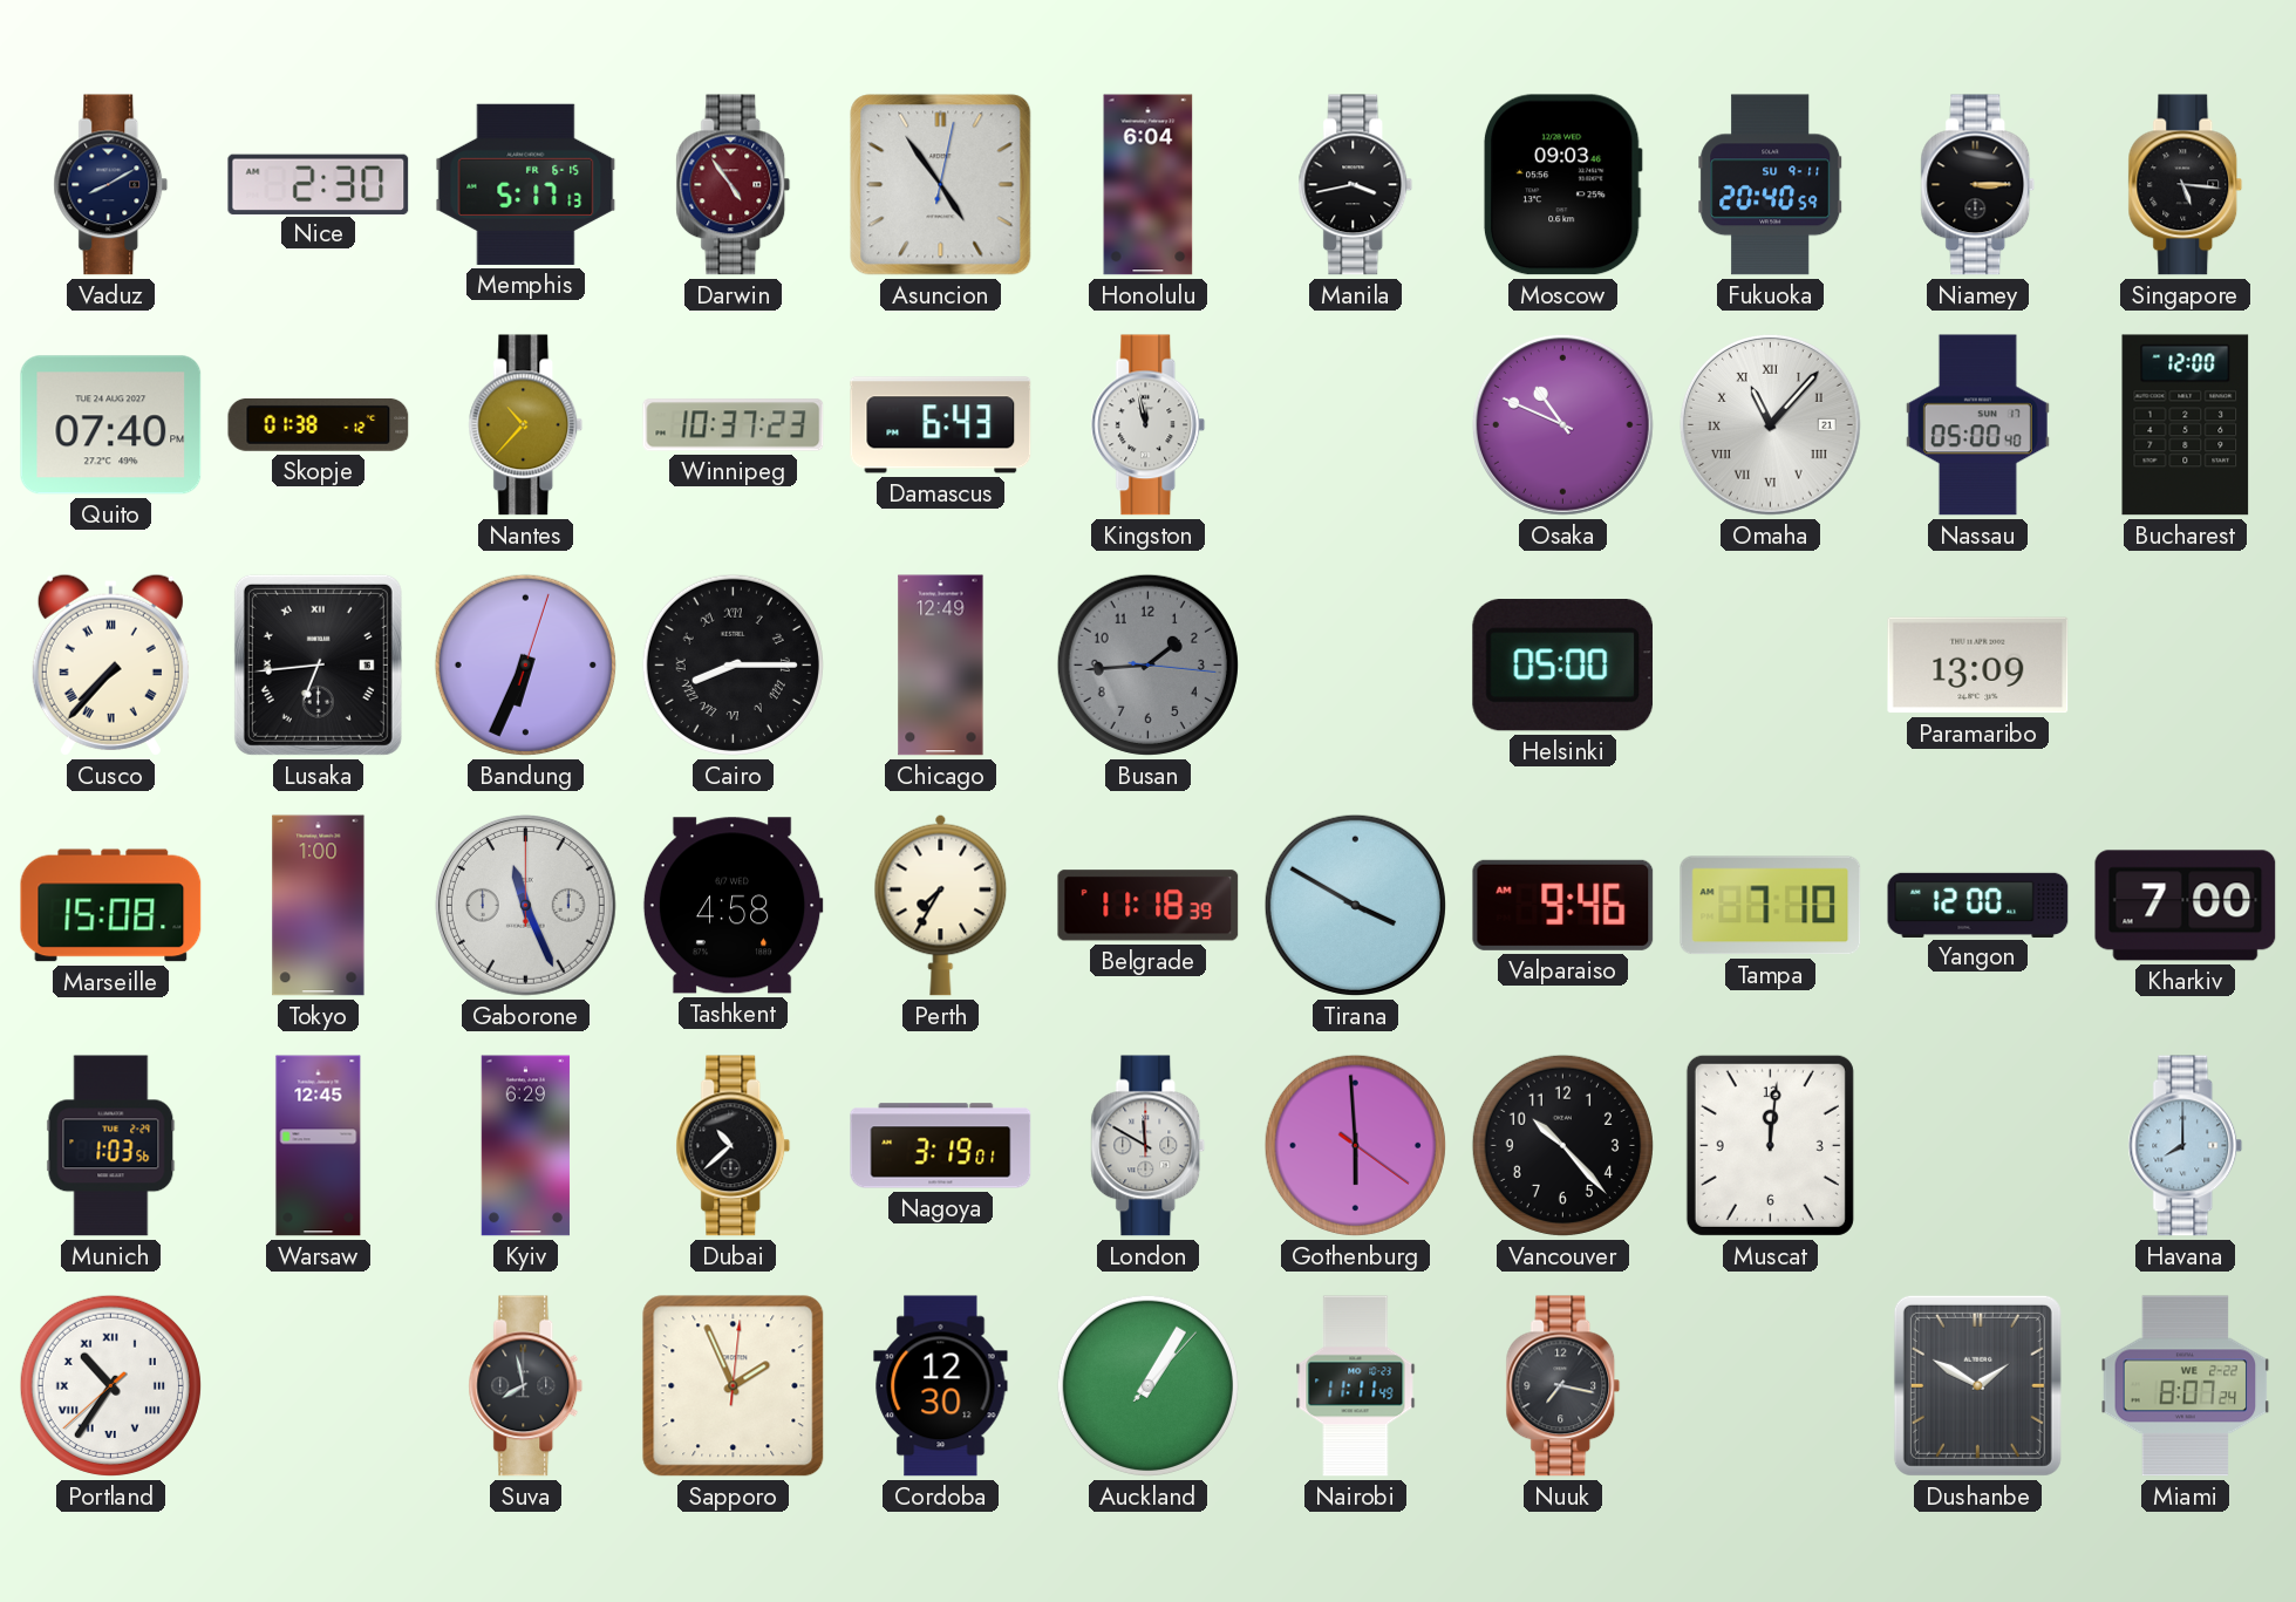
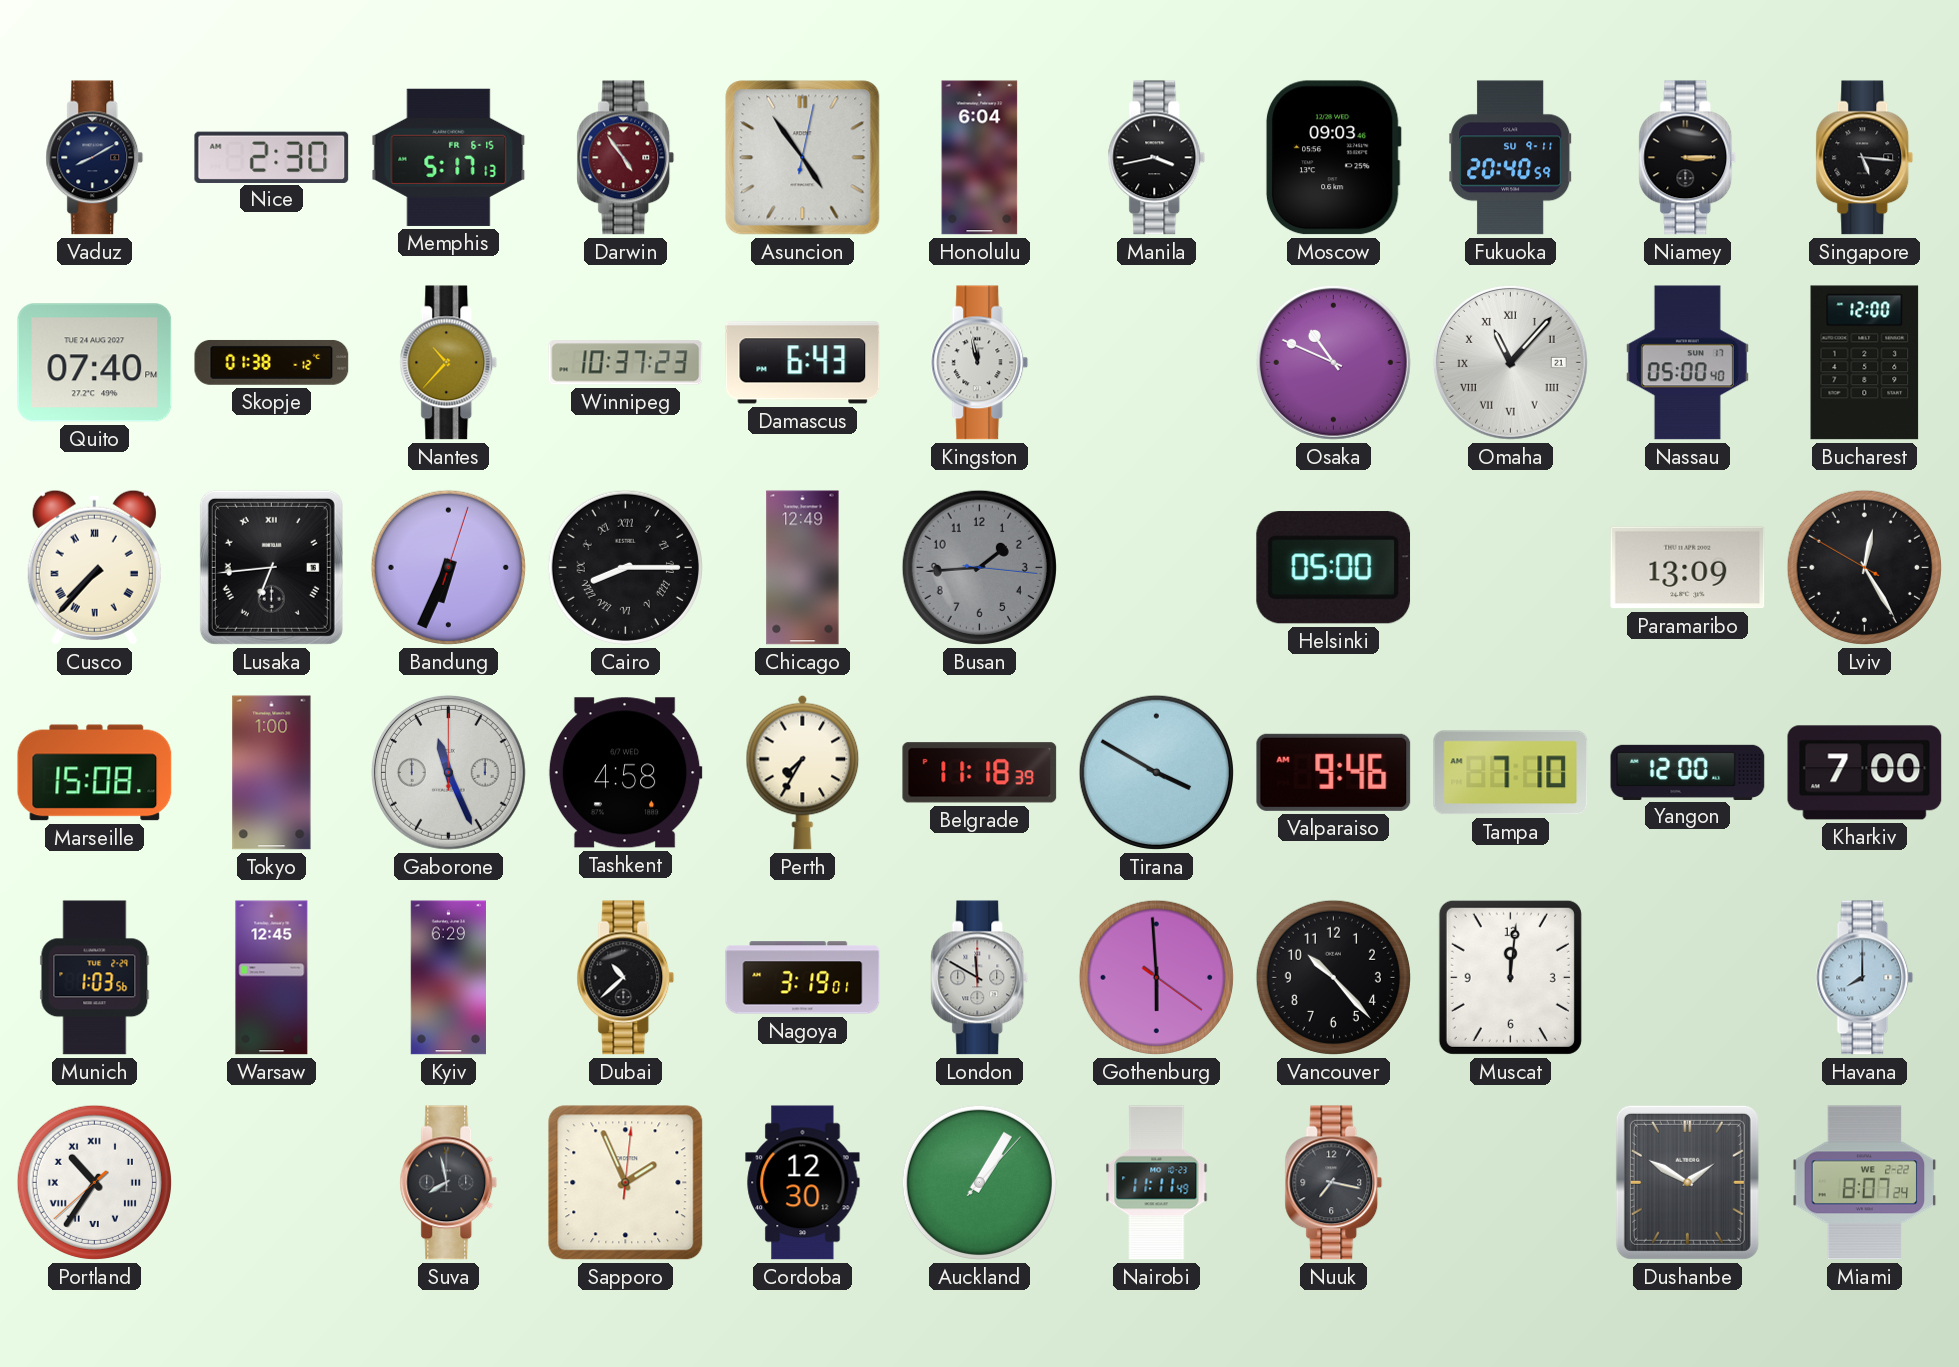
Lviv: none -> 12:24 (1864, 567)
